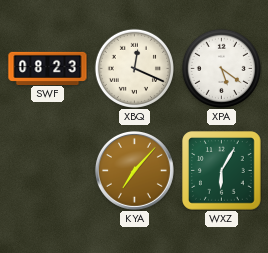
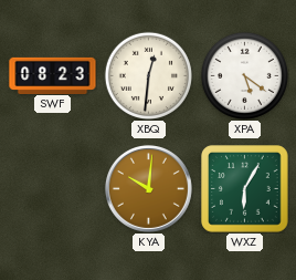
XBQ: 12:19 -> 12:31 (148, 75)
KYA: 7:07 -> 10:01 (148, 188)
